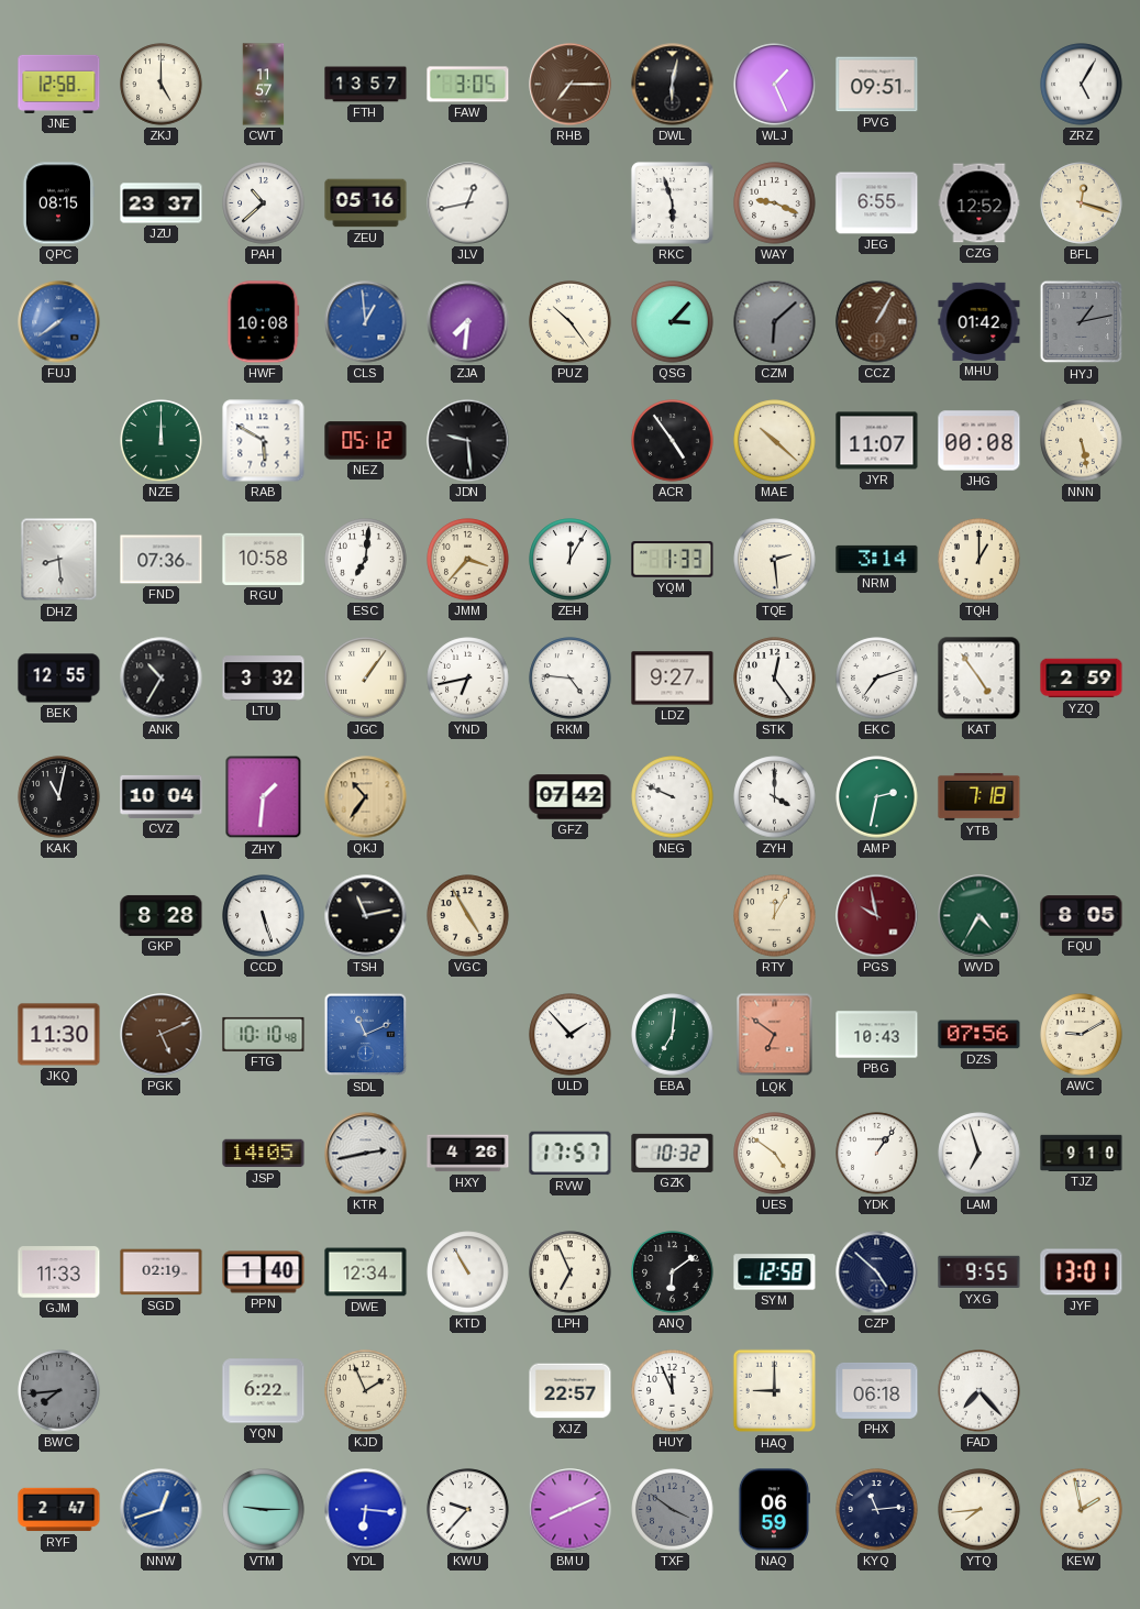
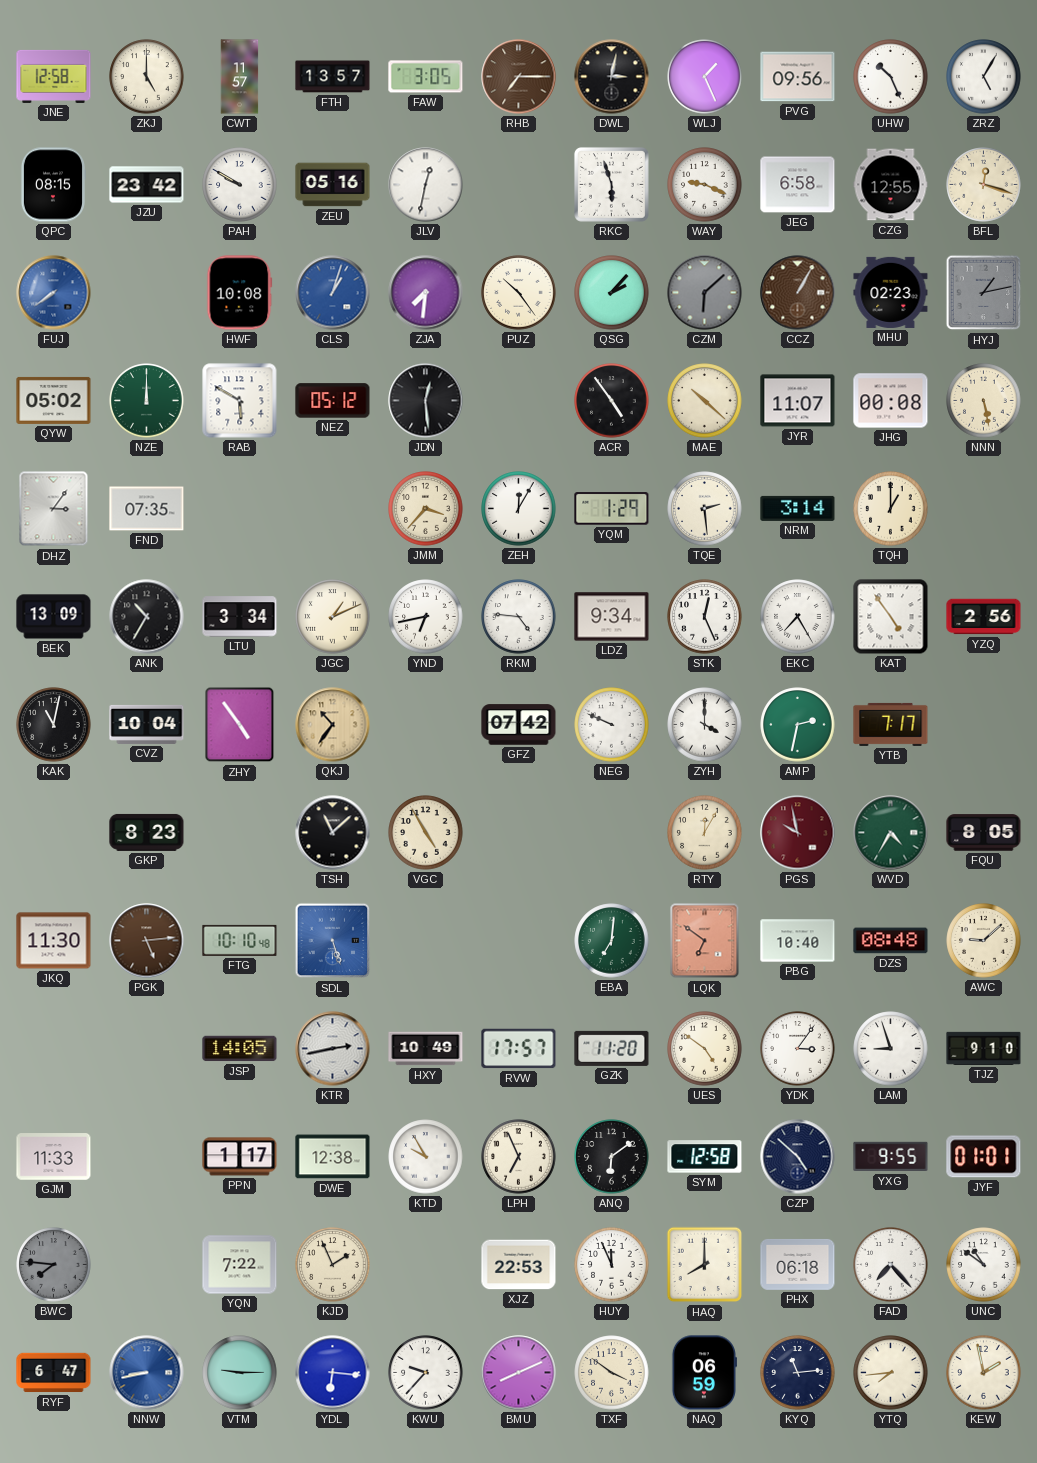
DWL: 6:02 -> 3:02 (612, 77)
PVG: 09:51 -> 09:56 (798, 77)
UHW: none -> 10:26 (891, 77)
JZU: 23:37 -> 23:42 (147, 185)
PAH: 10:38 -> 9:50 (240, 185)
JLV: 12:43 -> 12:32 (426, 185)
JEG: 6:55 -> 6:58 (798, 185)
CZG: 12:52 -> 12:55 (891, 185)
CLS: 12:59 -> 1:03 (333, 293)
QSG: 3:07 -> 2:07 (612, 293)
MHU: 01:42 -> 02:23 (891, 292)
QYW: none -> 05:02 (54, 400)
JDN: 9:29 -> 12:29 (426, 401)
DHZ: 8:29 -> 3:06 (54, 509)
FND: 07:36 -> 07:35 (147, 509)
RGU: 10:58 -> none (264, 559)
ESC: 7:01 -> none (366, 560)
YQM: 1:33 -> 1:29 (612, 509)
BEK: 12:55 -> 13:09 (54, 617)
LTU: 3:32 -> 3:34 (240, 617)
JGC: 1:06 -> 1:11 (333, 617)
LDZ: 9:27 -> 9:34 (612, 617)
STK: 12:24 -> 12:26 (705, 617)
EKC: 7:12 -> 7:25 (798, 617)
YZQ: 2:59 -> 2:56 (984, 617)
ZHY: 1:31 -> 4:54 (240, 725)
YTB: 7:18 -> 7:17 (891, 724)
GKP: 8:28 -> 8:23 (147, 832)
CCD: 5:27 -> none (264, 916)
TSH: 11:13 -> 11:08 (333, 833)
PGK: 5:11 -> 5:14 (147, 941)
SDL: 11:11 -> 5:27 (333, 941)
ULD: 1:53 -> none (571, 1035)
PBG: 10:43 -> 10:40 (798, 941)
DZS: 07:56 -> 08:48 (891, 941)
AWC: 9:10 -> 9:08 (984, 941)
HXY: 4:26 -> 10:49 (426, 1049)
GZK: 10:32 -> 11:20 (612, 1048)
YDK: 1:06 -> 3:06 (798, 1049)
LAM: 6:57 -> 8:57 (891, 1049)
SGD: 02:19 -> none (162, 1272)
PPN: 1:40 -> 1:17 (240, 1157)
DWE: 12:34 -> 12:38 (333, 1157)
KTD: 10:55 -> 9:55 (426, 1157)
JYF: 13:01 -> 01:01 (984, 1157)
BWC: 7:44 -> 7:46 (54, 1265)
YQN: 6:22 -> 7:22 (240, 1265)
XJZ: 22:57 -> 22:53 (519, 1265)
HAQ: 9:00 -> 8:00 (705, 1265)
UNC: none -> 10:51 (984, 1265)
RYF: 2:47 -> 6:47 (54, 1373)
NNW: 12:42 -> 8:43 (147, 1373)
TXF dial: grey -> cream (612, 1373)
